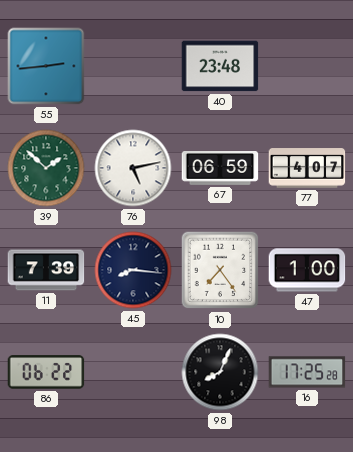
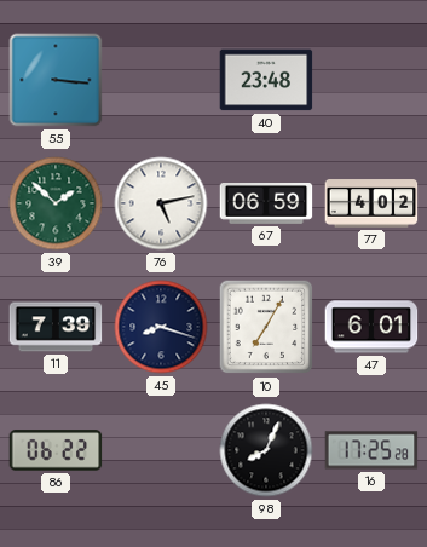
55: 2:44 -> 3:16 (56, 80)
77: 4:07 -> 4:02 (371, 203)
45: 8:16 -> 8:18 (161, 327)
10: 7:24 -> 7:05 (266, 327)
47: 1:00 -> 6:01 (371, 327)
